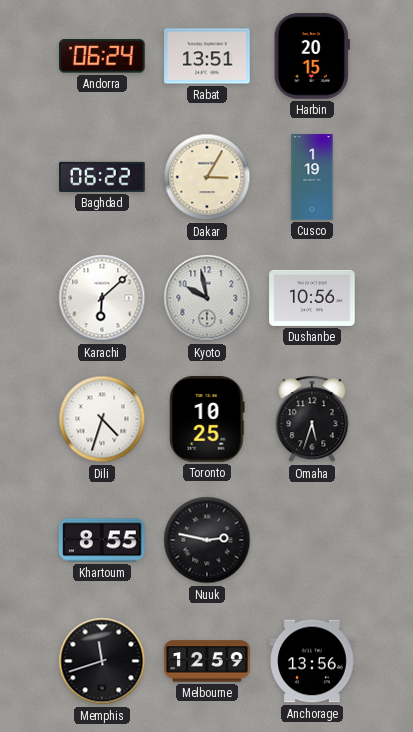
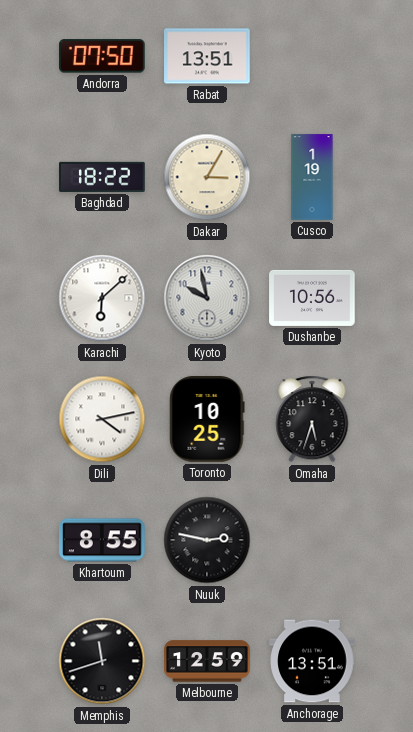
Andorra: 06:24 -> 07:50 (103, 56)
Harbin: 20:15 -> none (312, 56)
Baghdad: 06:22 -> 18:22 (102, 177)
Dili: 4:33 -> 4:13 (102, 419)
Anchorage: 13:56 -> 13:51 (312, 661)
